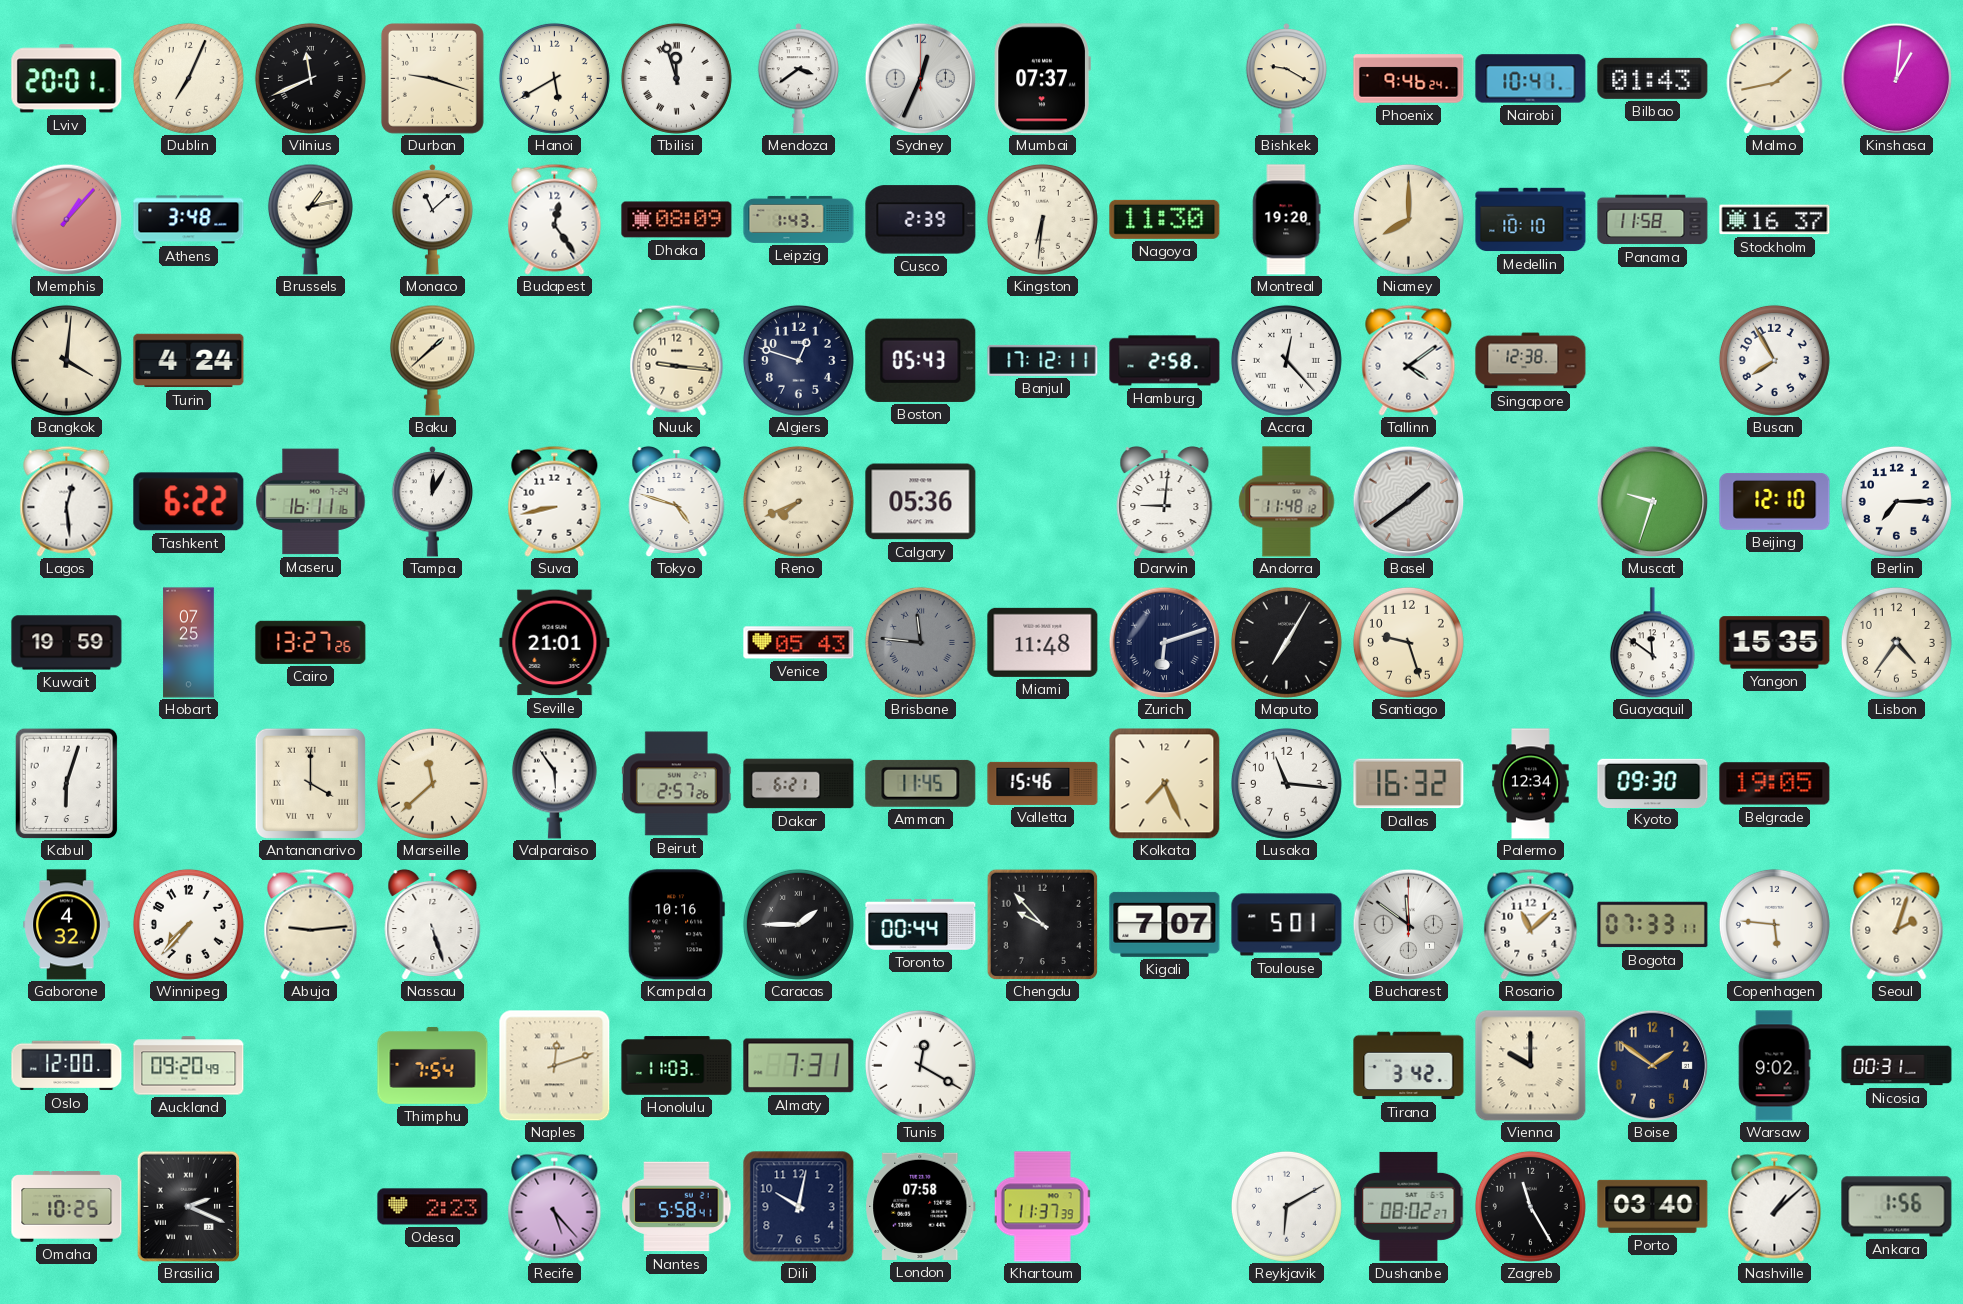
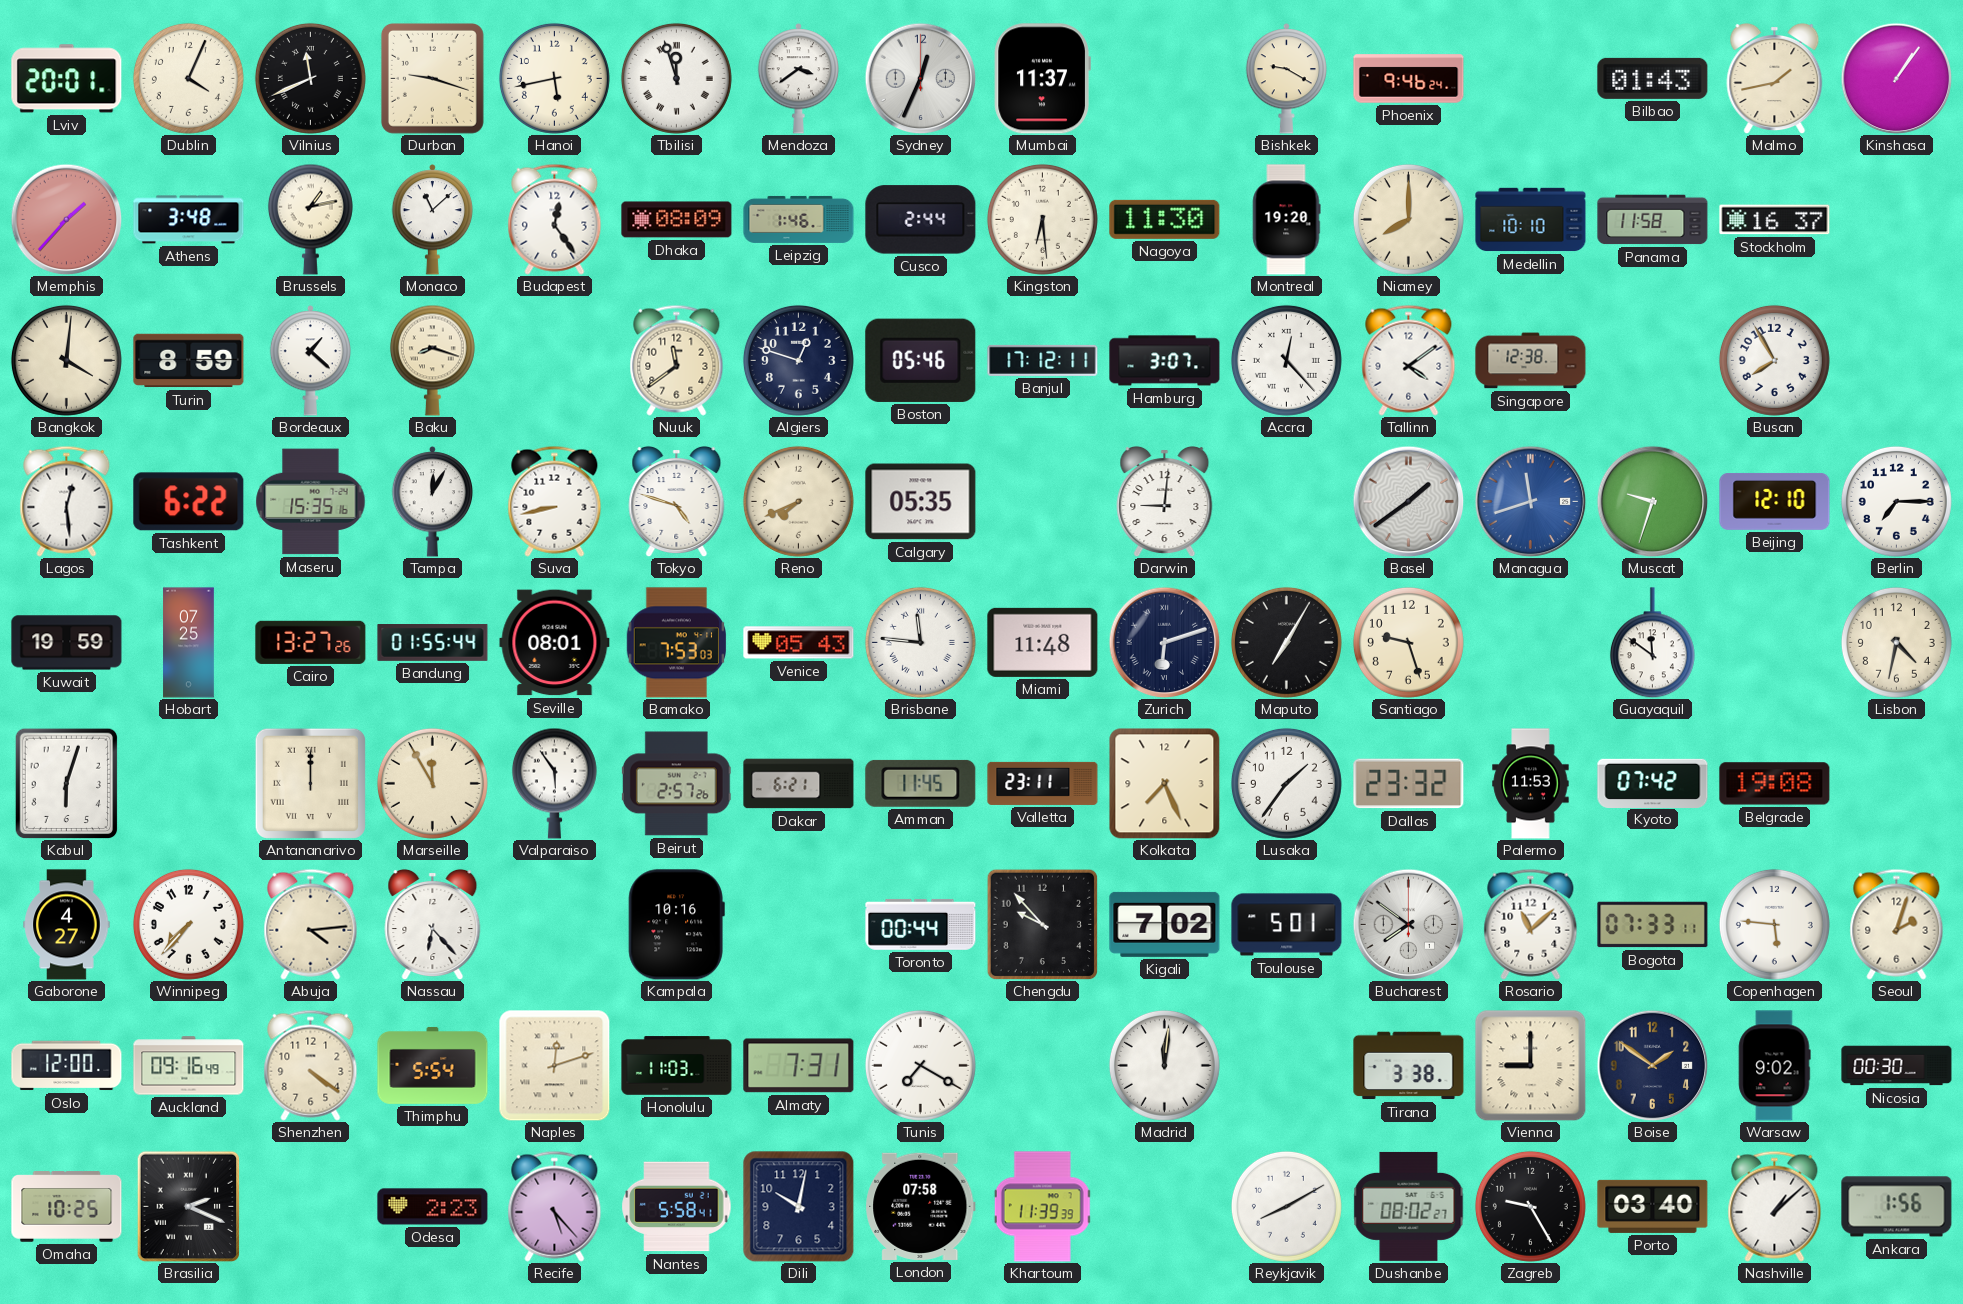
Dublin: 7:04 -> 4:04 (188, 78)
Hanoi: 5:40 -> 5:43 (554, 78)
Mumbai: 07:37 -> 11:37 (1042, 79)
Nairobi: 10:41 -> none (1531, 79)
Kinshasa: 1:01 -> 1:06 (1896, 78)
Memphis: 1:07 -> 1:37 (66, 219)
Leipzig: 1:43 -> 1:46 (799, 219)
Cusco: 2:39 -> 2:44 (921, 220)
Kingston: 6:31 -> 6:29 (1042, 219)
Turin: 4:24 -> 8:59 (189, 361)
Bordeaux: none -> 1:22 (311, 361)
Baku: 1:38 -> 8:18 (432, 360)
Nuuk: 9:16 -> 11:39 (677, 360)
Boston: 05:43 -> 05:46 (921, 360)
Hamburg: 2:58 -> 3:07 (1165, 361)
Maseru: 16:11 -> 15:35 (311, 502)
Calgary: 05:36 -> 05:35 (921, 502)
Andorra: 11:48 -> none (1287, 502)
Managua: none -> 11:42 (1530, 501)
Bandung: none -> 01:55 (433, 643)
Seville: 21:01 -> 08:01 (555, 643)
Bamako: none -> 7:53 (676, 643)
Brisbane dial: grey -> white (920, 642)
Yangon: 15:35 -> none (1775, 643)
Lisbon: 4:36 -> 4:32 (1896, 642)
Antananarivo: 4:00 -> 12:00 (310, 783)
Marseille: 11:38 -> 11:55 (432, 783)
Valletta: 15:46 -> 23:11 (1043, 783)
Lusaka: 11:16 -> 1:36 (1286, 783)
Dallas: 16:32 -> 23:32 (1409, 784)
Palermo: 12:34 -> 11:53 (1531, 784)
Kyoto: 09:30 -> 07:42 (1653, 783)
Belgrade: 19:05 -> 19:08 (1775, 784)
Gaborone: 4:32 -> 4:27 (67, 925)
Abuja: 9:14 -> 4:14 (311, 924)
Nassau: 5:27 -> 6:23 (433, 924)
Caracas: 1:45 -> none (798, 924)
Kigali: 7:07 -> 7:02 (1165, 924)
Bucharest: 11:51 -> 7:51 (1408, 924)
Auckland: 09:20 -> 09:16 (189, 1066)
Shenzhen: none -> 4:21 (311, 1065)
Thimphu: 7:54 -> 5:54 (433, 1065)
Tunis: 12:20 -> 7:20 (920, 1065)
Madrid: none -> 12:01 (1164, 1065)
Tirana: 3:42 -> 3:38 (1409, 1066)
Vienna: 10:00 -> 9:00 (1530, 1065)
Nicosia: 00:31 -> 00:30 (1897, 1066)
Khartoum: 11:37 -> 11:39 (1043, 1207)
Reykjavik: 6:10 -> 8:10 (1286, 1206)
Zagreb: 11:25 -> 9:25 (1530, 1206)
